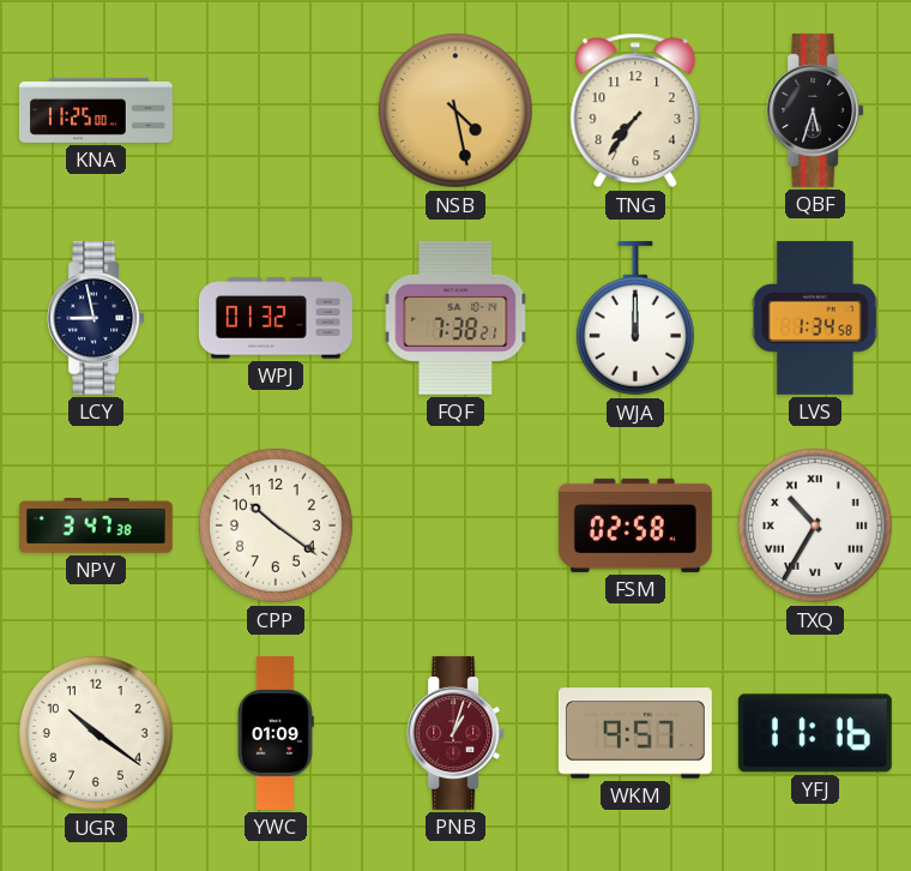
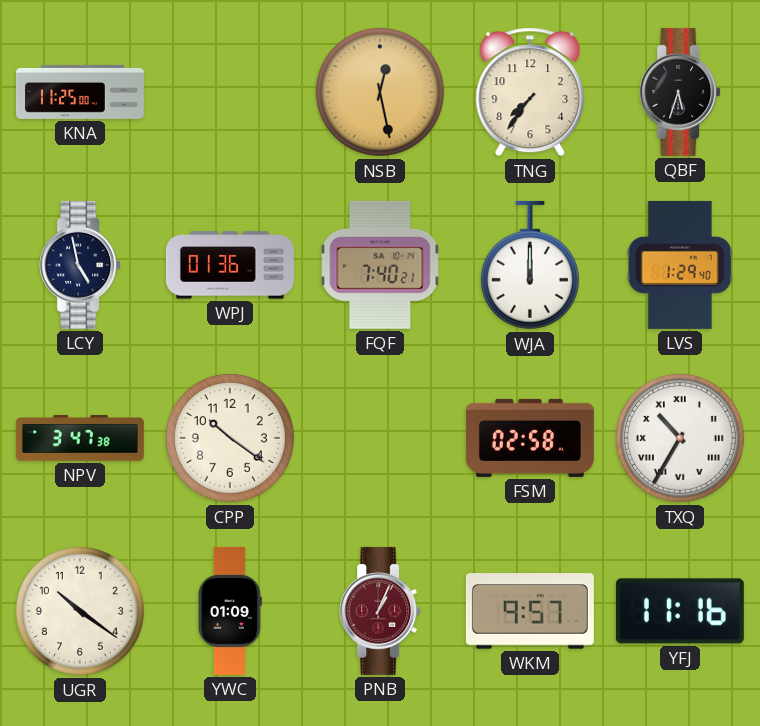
NSB: 4:28 -> 12:28 (380, 92)
LCY: 8:58 -> 4:58 (80, 265)
WPJ: 01:32 -> 01:36 (230, 265)
FQF: 7:38 -> 7:40 (380, 265)
LVS: 1:34 -> 1:29 (680, 265)
PNB: 1:03 -> 1:04 (380, 611)
